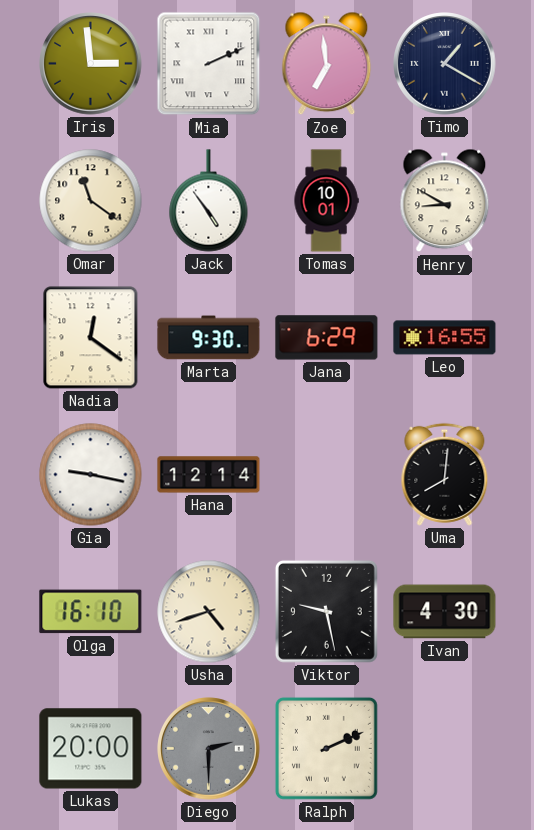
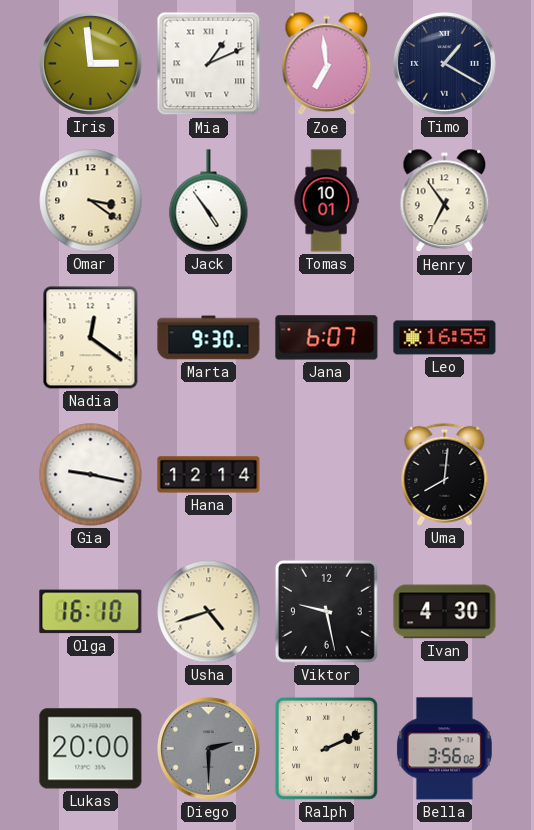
Mia: 2:11 -> 1:11 (209, 64)
Omar: 11:21 -> 3:21 (91, 201)
Henry: 8:50 -> 6:54 (445, 201)
Jana: 6:29 -> 6:07 (327, 338)
Bella: none -> 3:56 (444, 749)
